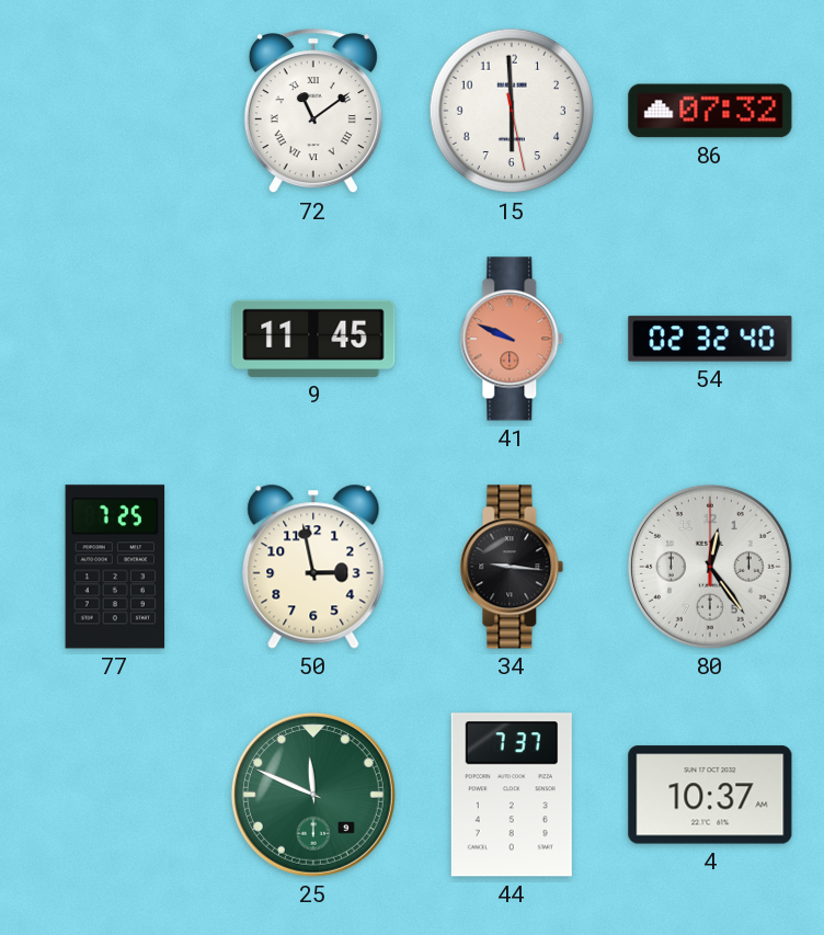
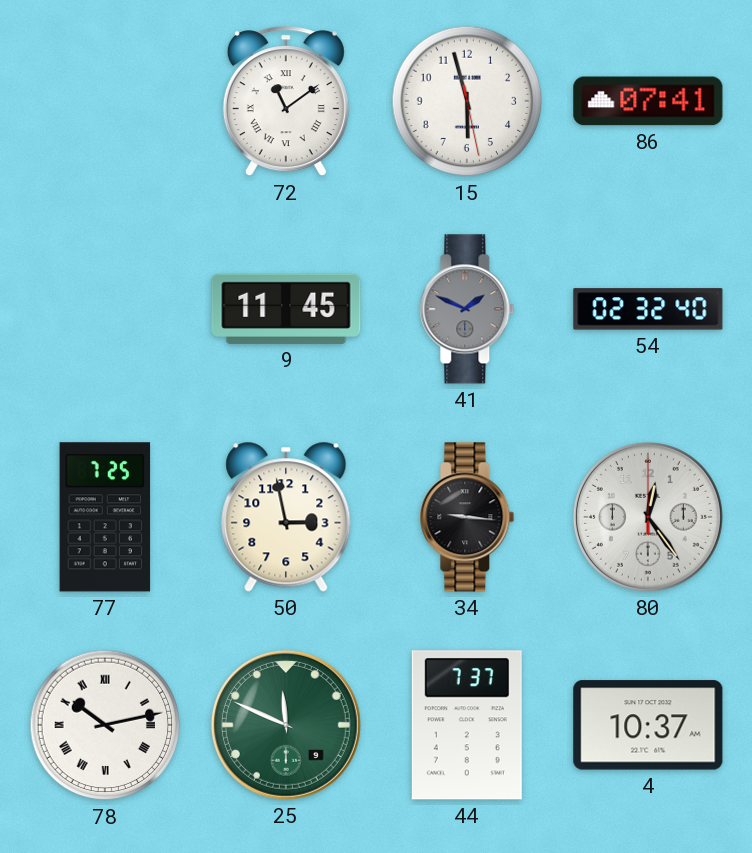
15: 5:59 -> 5:57 (467, 101)
86: 07:32 -> 07:41 (648, 101)
41: 9:49 -> 1:49 (467, 309)
41 dial: salmon -> grey (467, 309)
78: none -> 10:13 (105, 725)
